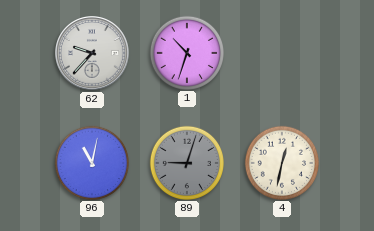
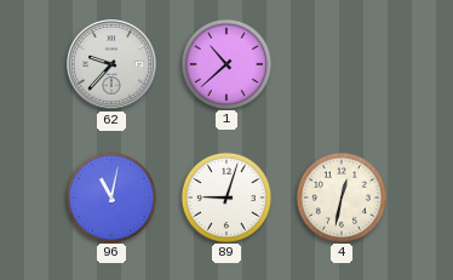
1: 10:33 -> 10:38 (225, 63)
89 dial: grey -> white (225, 196)
